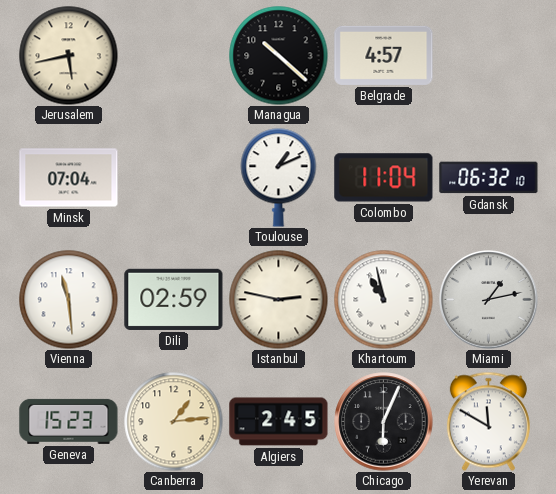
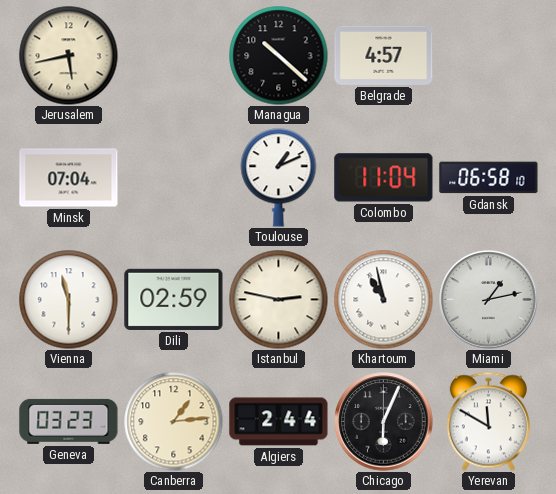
Gdansk: 06:32 -> 06:58 (489, 178)
Vienna: 11:29 -> 11:30 (69, 300)
Geneva: 15:23 -> 03:23 (69, 421)
Algiers: 2:45 -> 2:44 (279, 422)
